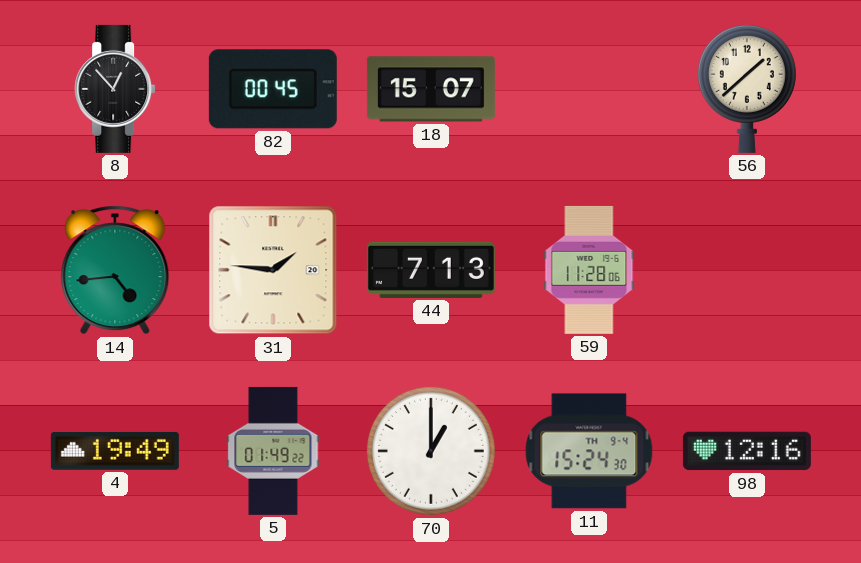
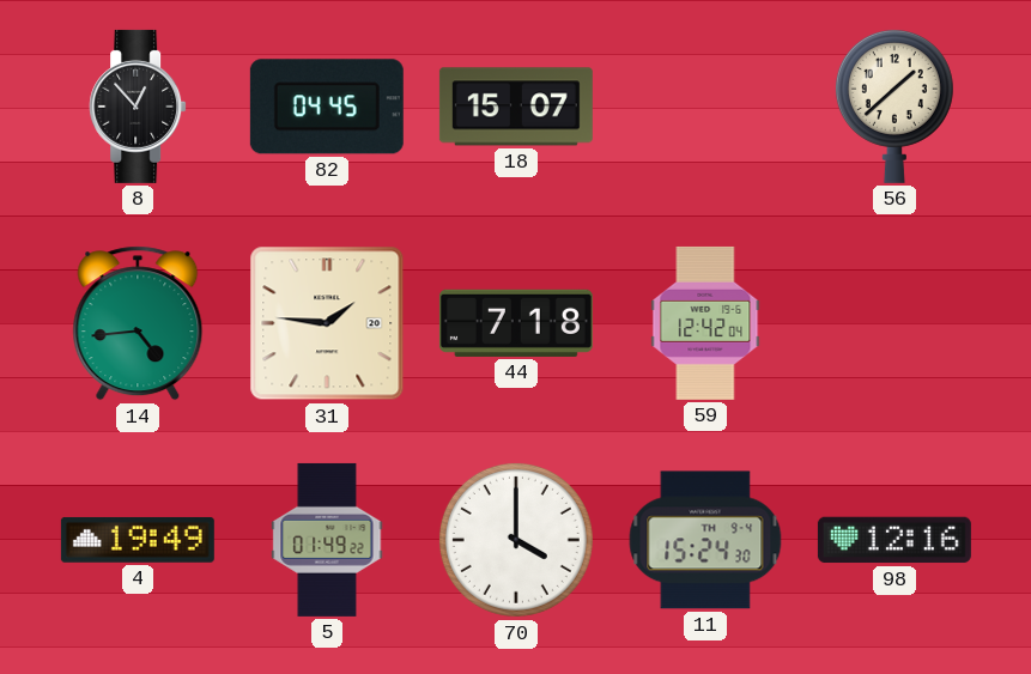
82: 00:45 -> 04:45 (327, 107)
44: 7:13 -> 7:18 (516, 323)
59: 11:28 -> 12:42 (705, 323)
70: 1:00 -> 4:00 (516, 540)
